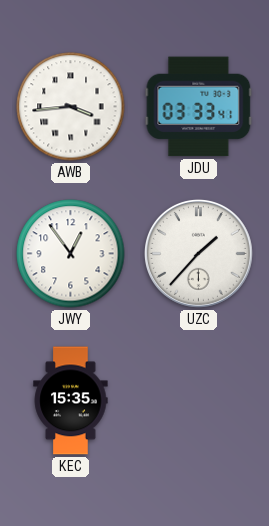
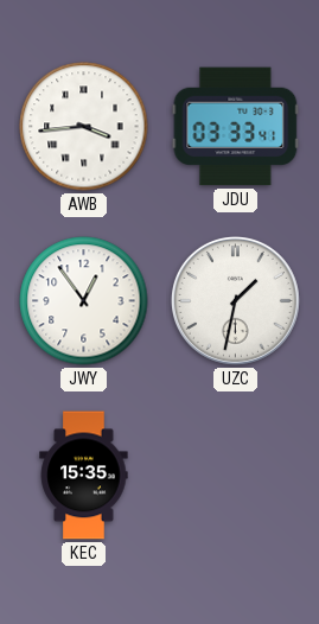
UZC: 1:37 -> 1:32 (235, 300)
